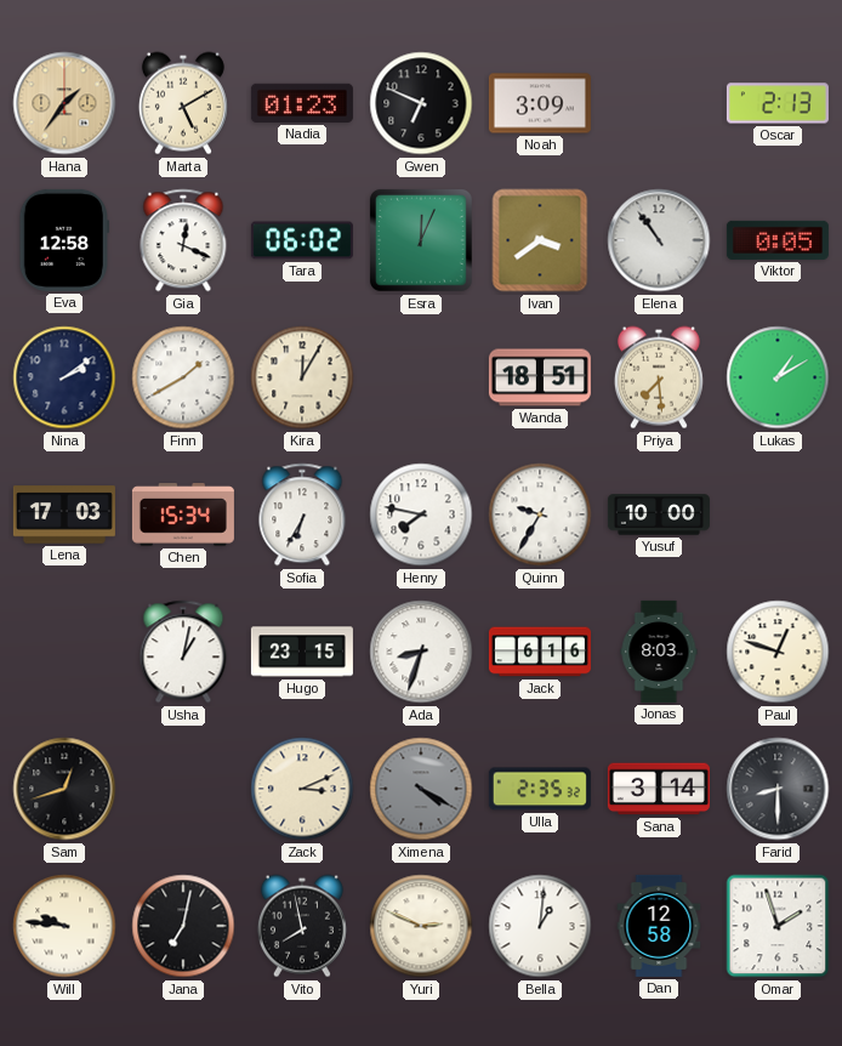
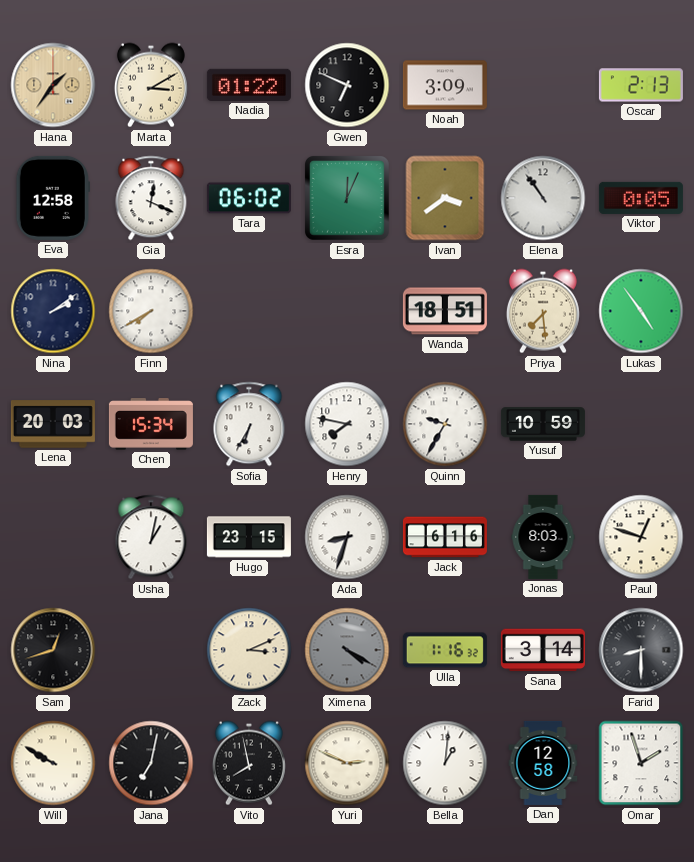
Marta: 5:10 -> 3:10 (151, 85)
Nadia: 01:23 -> 01:22 (249, 85)
Finn: 1:40 -> 7:40 (151, 311)
Kira: 12:05 -> none (302, 377)
Lukas: 1:10 -> 4:54 (641, 311)
Lena: 17:03 -> 20:03 (53, 424)
Yusuf: 10:00 -> 10:59 (543, 424)
Ulla: 2:35 -> 1:16 (445, 650)
Will: 9:46 -> 9:50 (53, 763)
